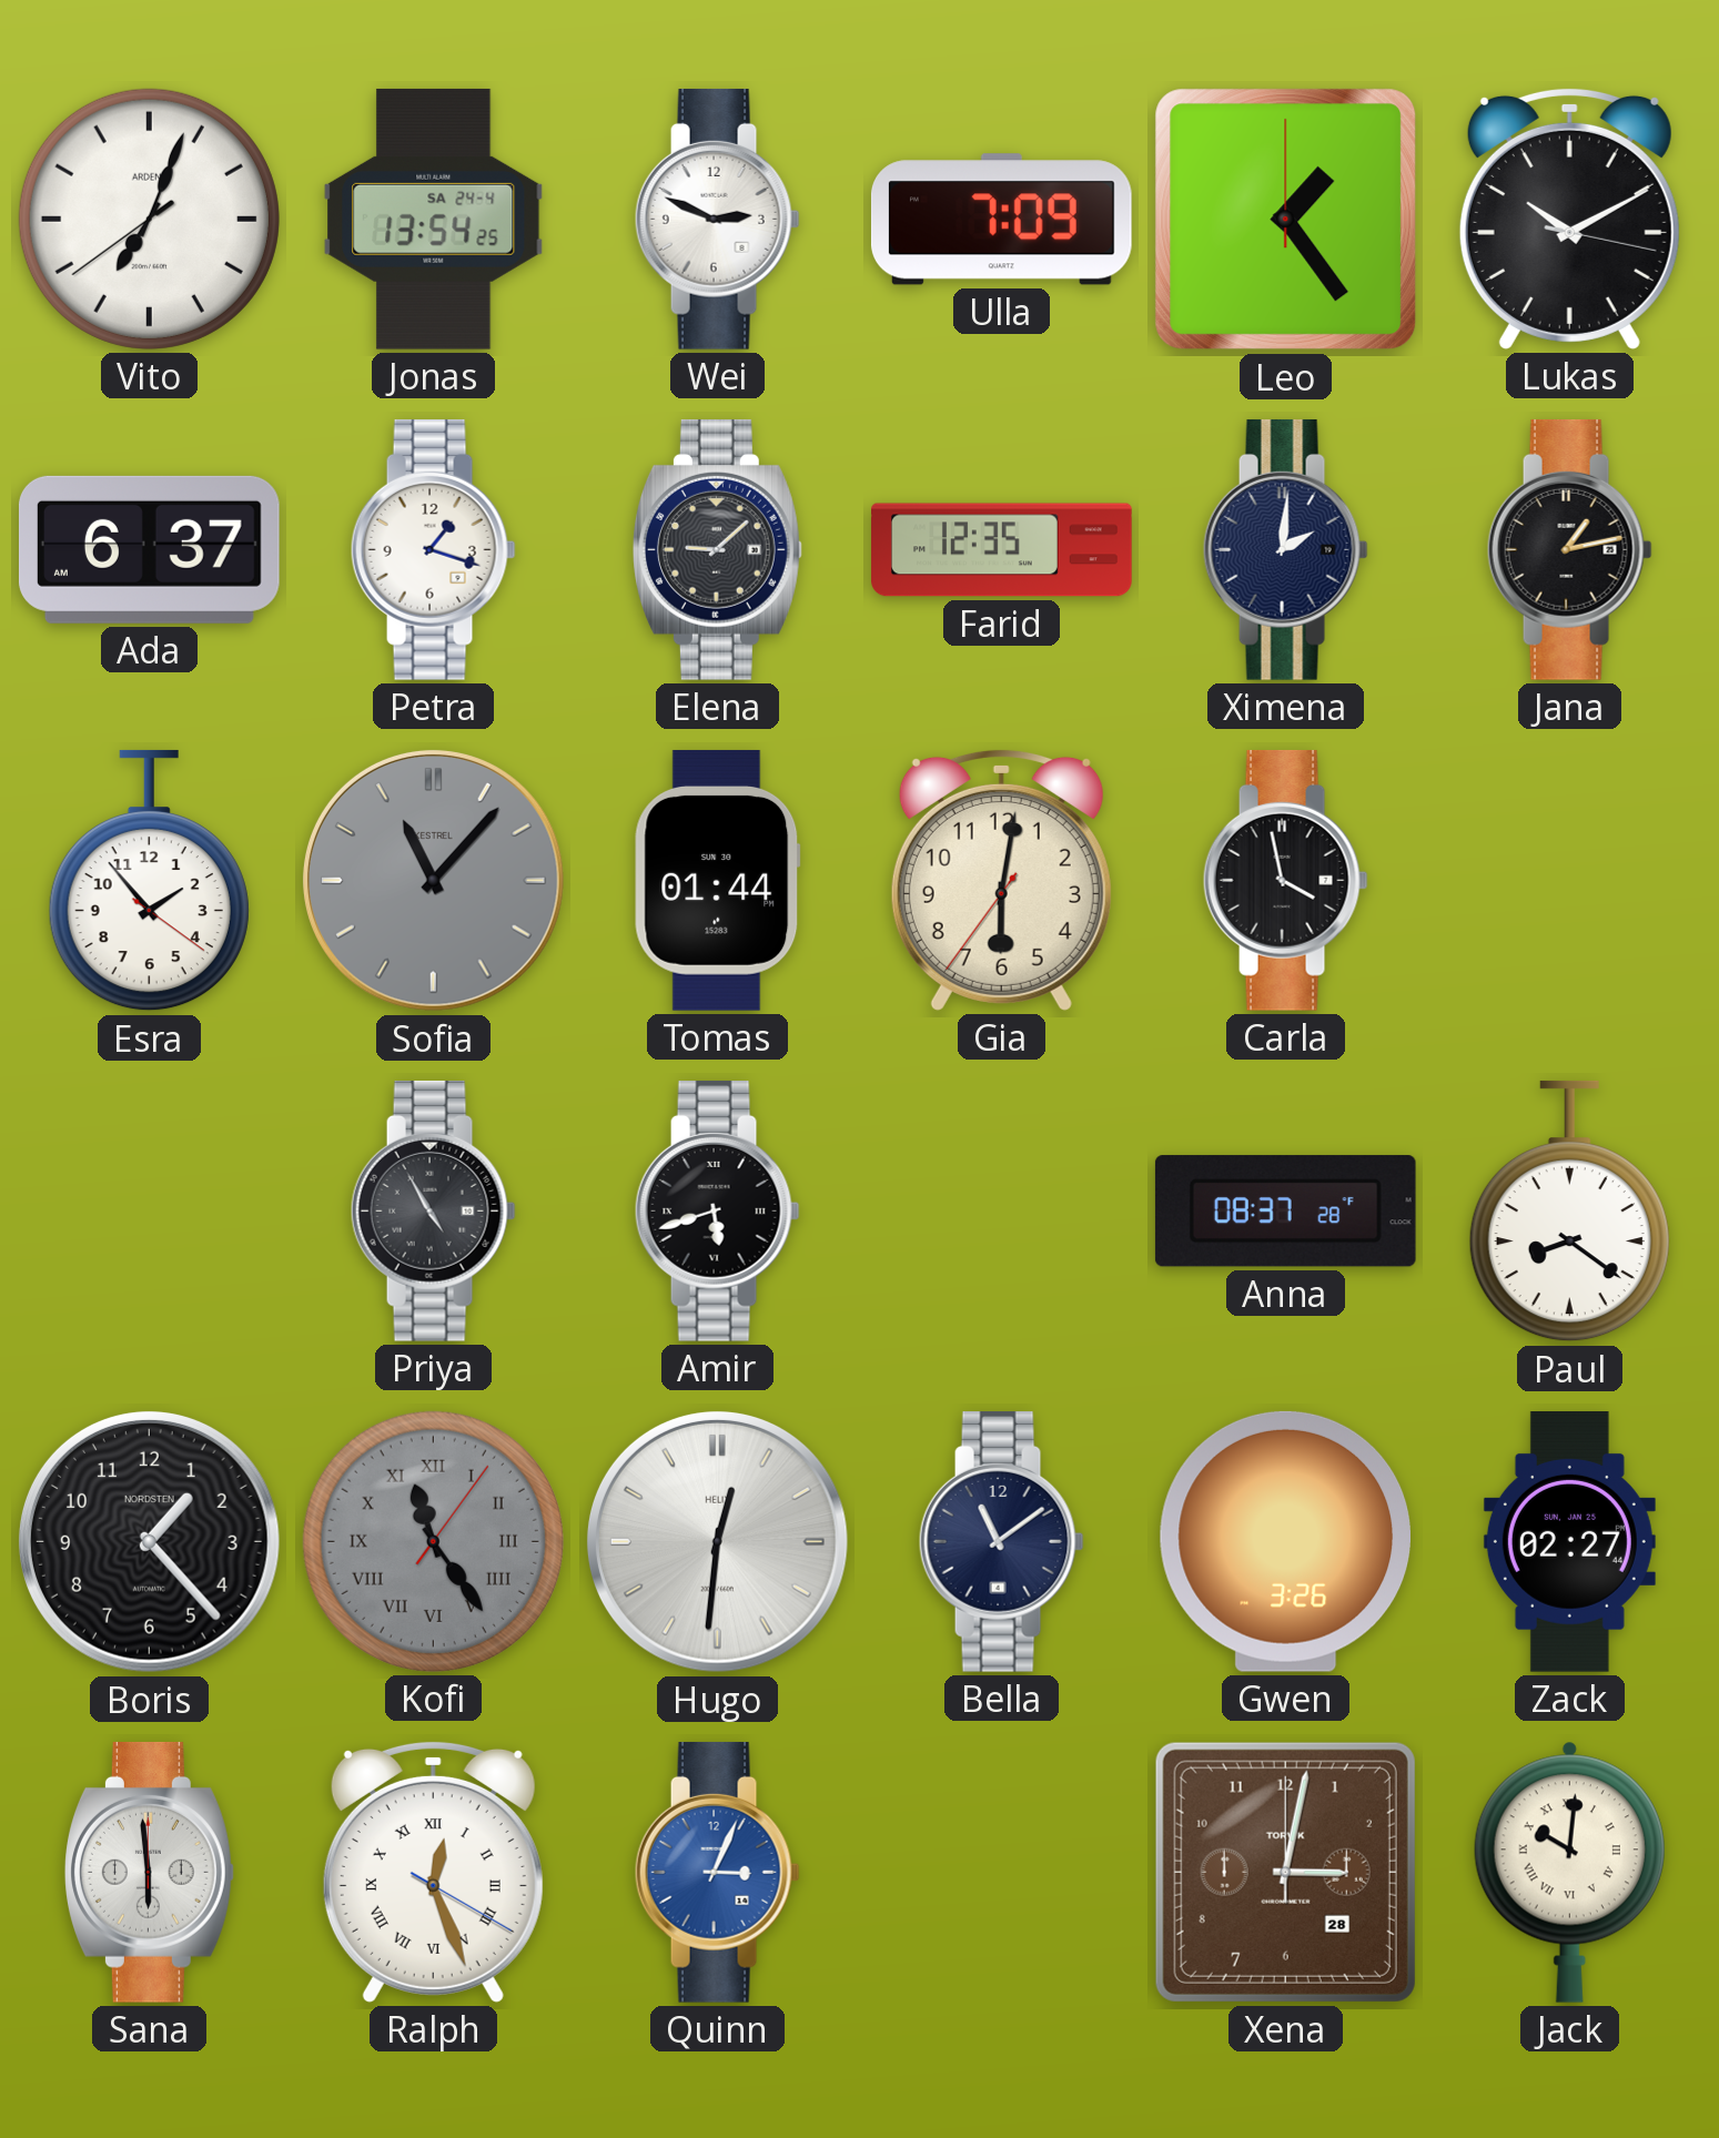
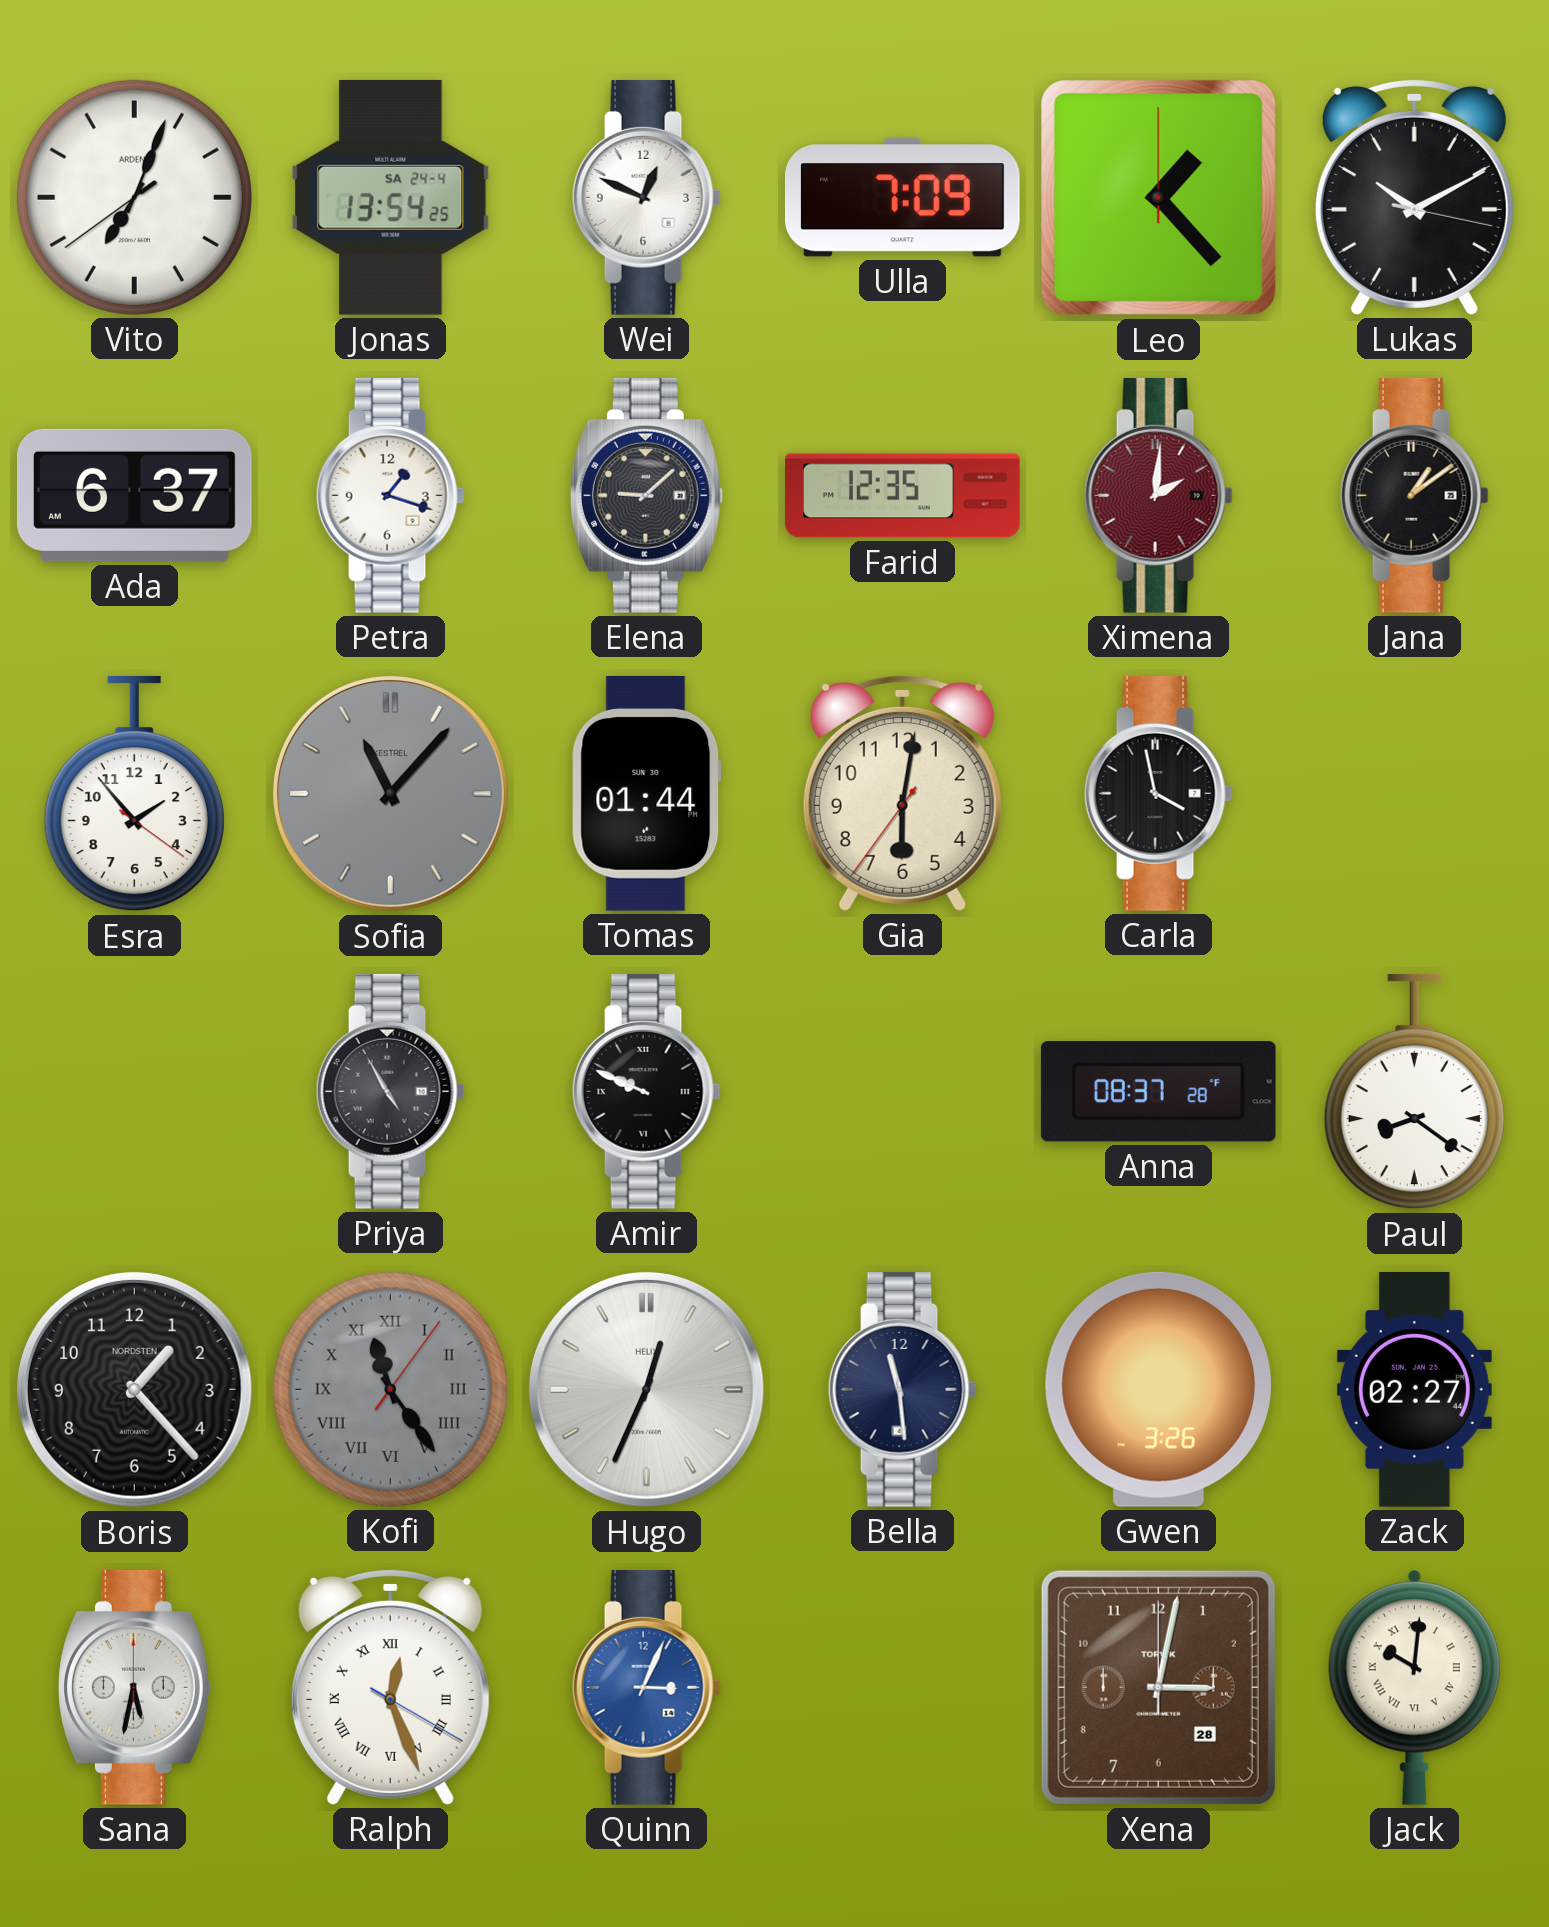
Wei: 2:49 -> 12:49 (646, 197)
Leo: 1:24 -> 1:23 (1159, 198)
Ximena dial: navy -> burgundy (1158, 495)
Jana: 1:13 -> 1:09 (1414, 495)
Amir: 5:42 -> 9:49 (646, 1091)
Hugo: 12:31 -> 12:34 (646, 1389)
Bella: 11:09 -> 11:29 (902, 1389)
Sana: 5:59 -> 5:32 (134, 1687)
